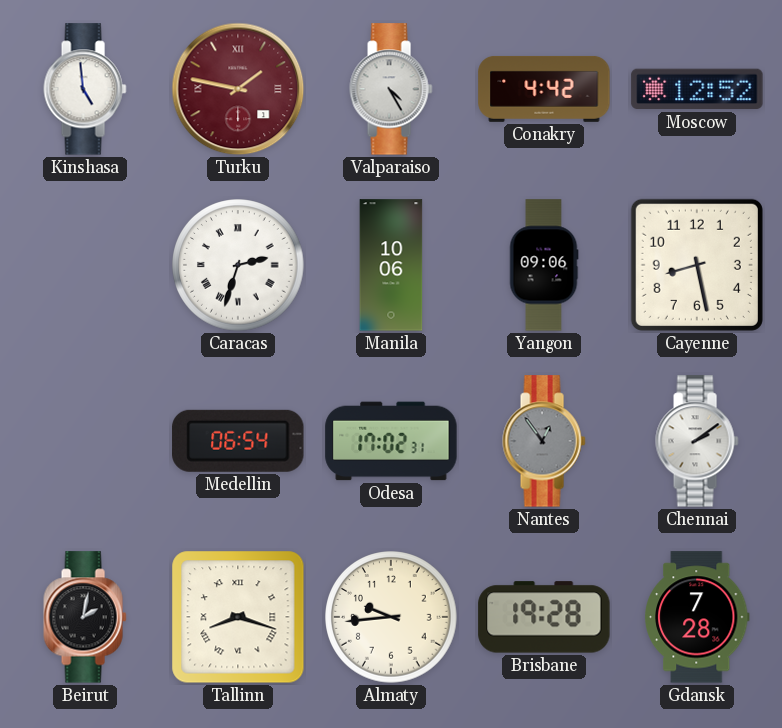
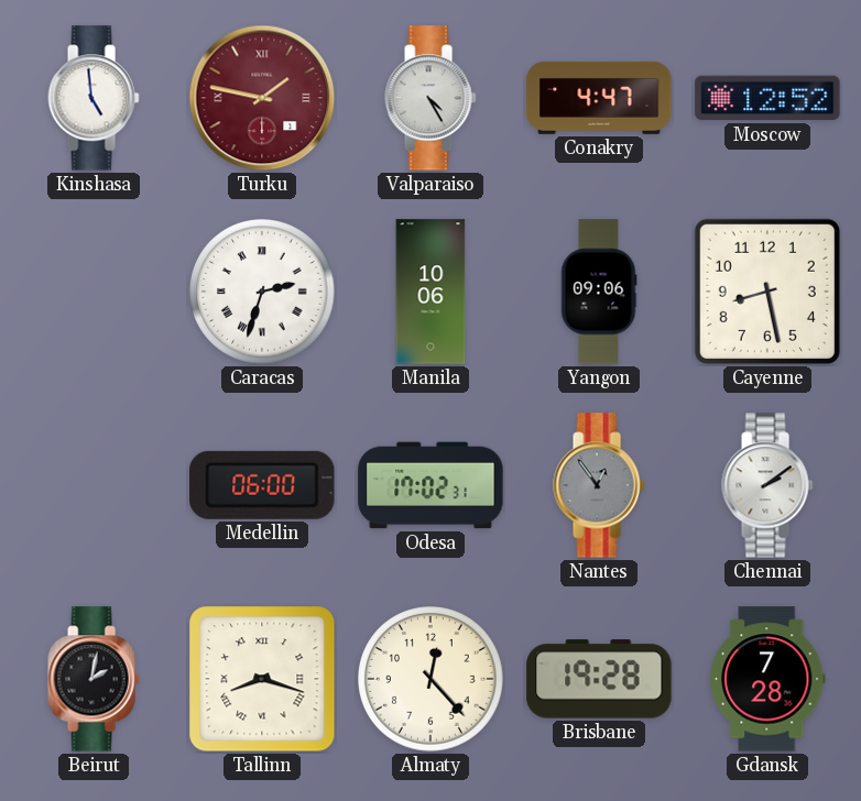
Conakry: 4:42 -> 4:47 (599, 98)
Medellin: 06:54 -> 06:00 (262, 485)
Almaty: 9:44 -> 12:23 (430, 679)
